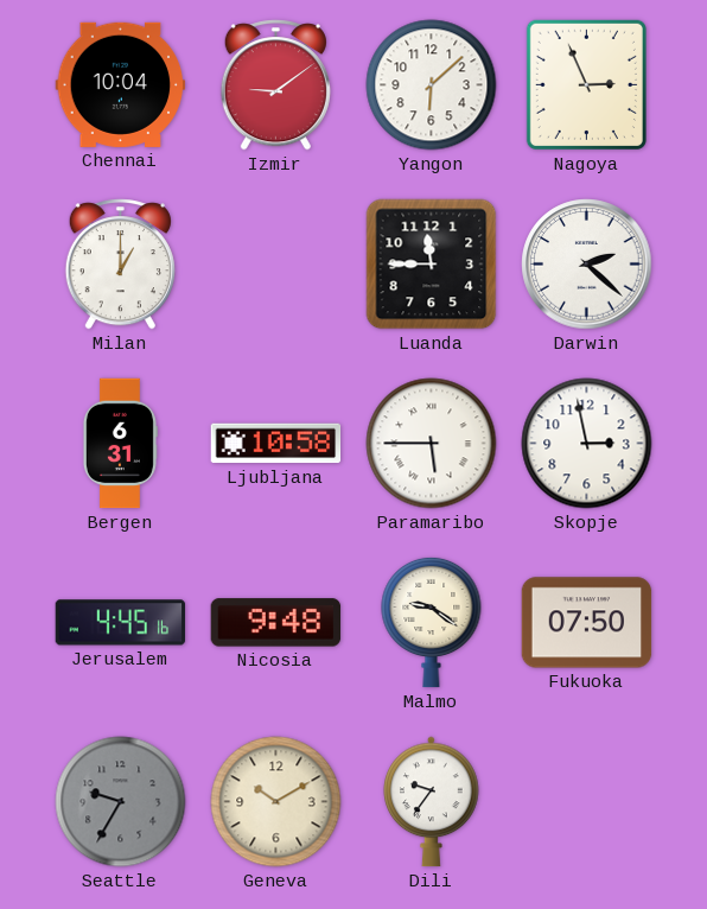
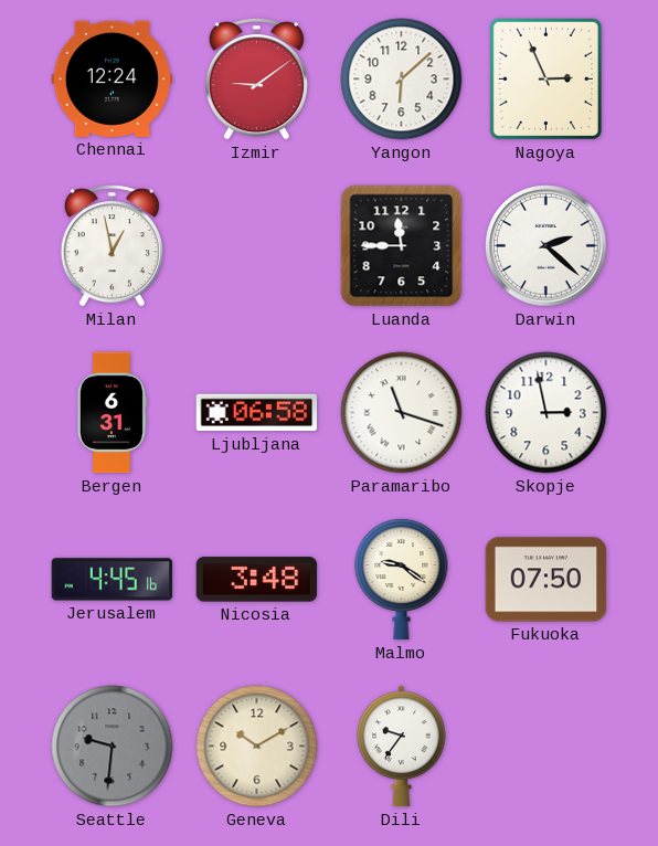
Chennai: 10:04 -> 12:24 (113, 78)
Milan: 1:00 -> 12:58 (112, 246)
Ljubljana: 10:58 -> 06:58 (257, 413)
Paramaribo: 5:45 -> 11:18 (402, 413)
Nicosia: 9:48 -> 3:48 (257, 580)
Seattle: 9:35 -> 9:31 (113, 747)
